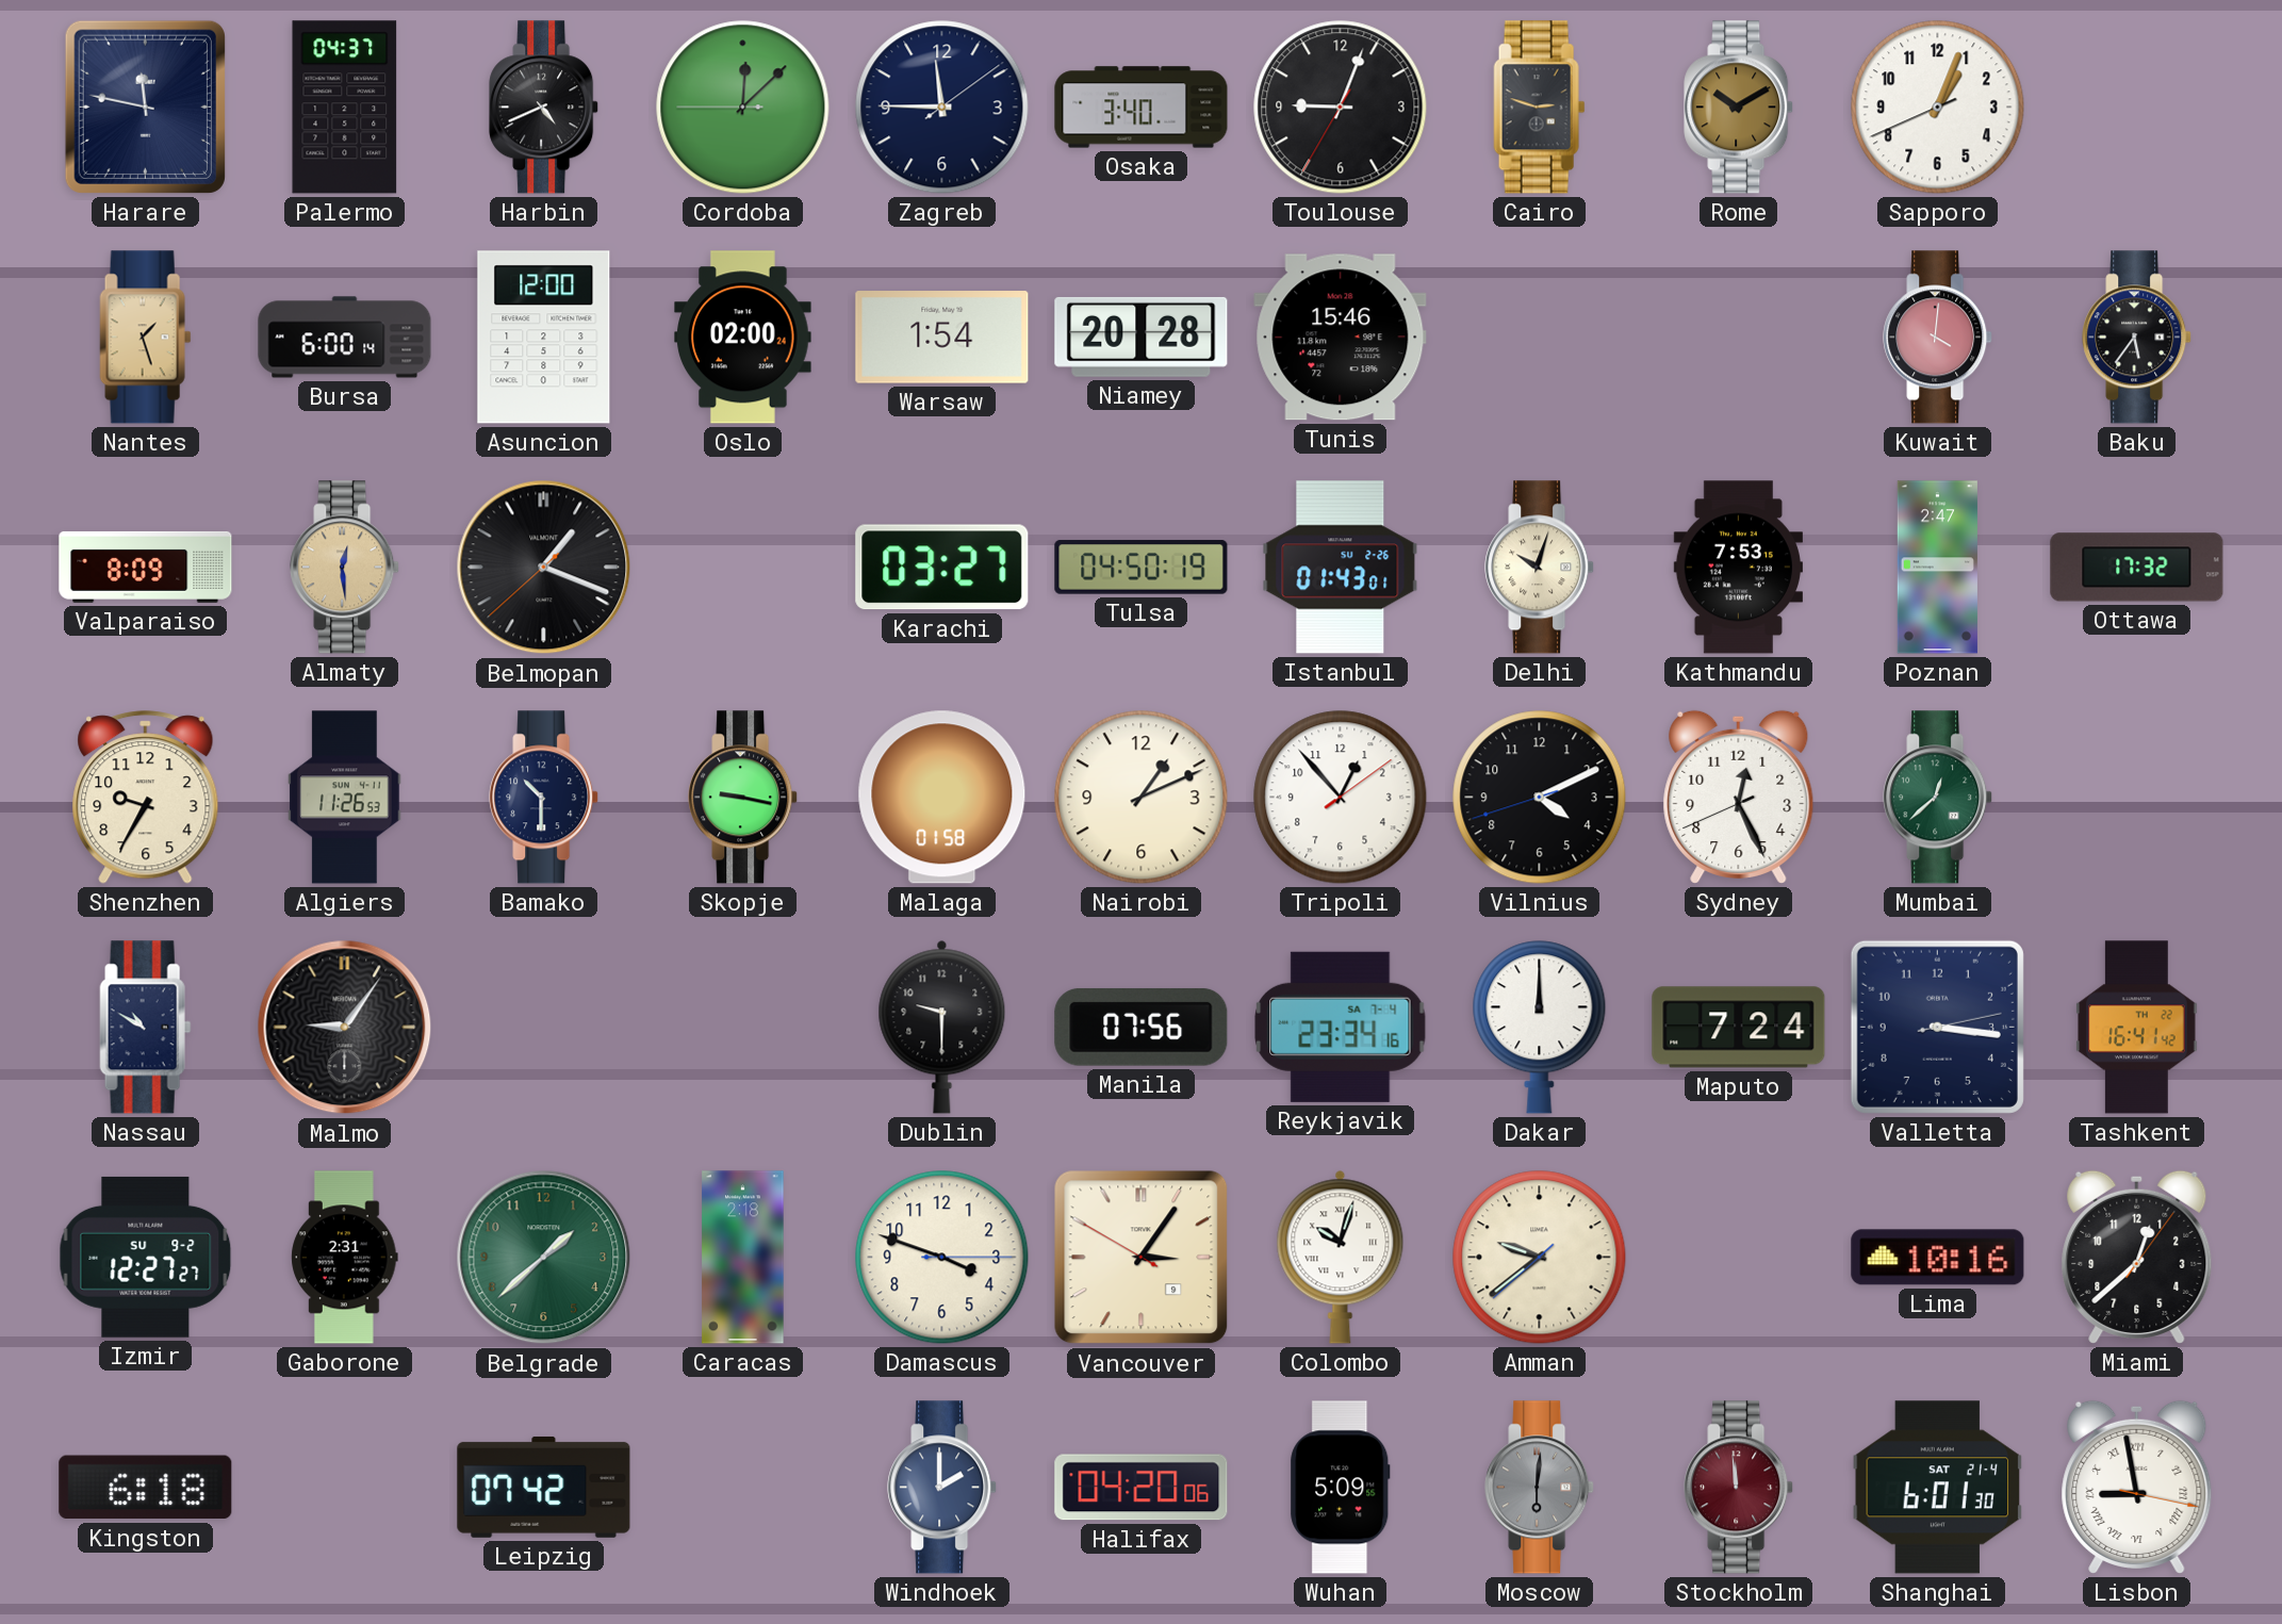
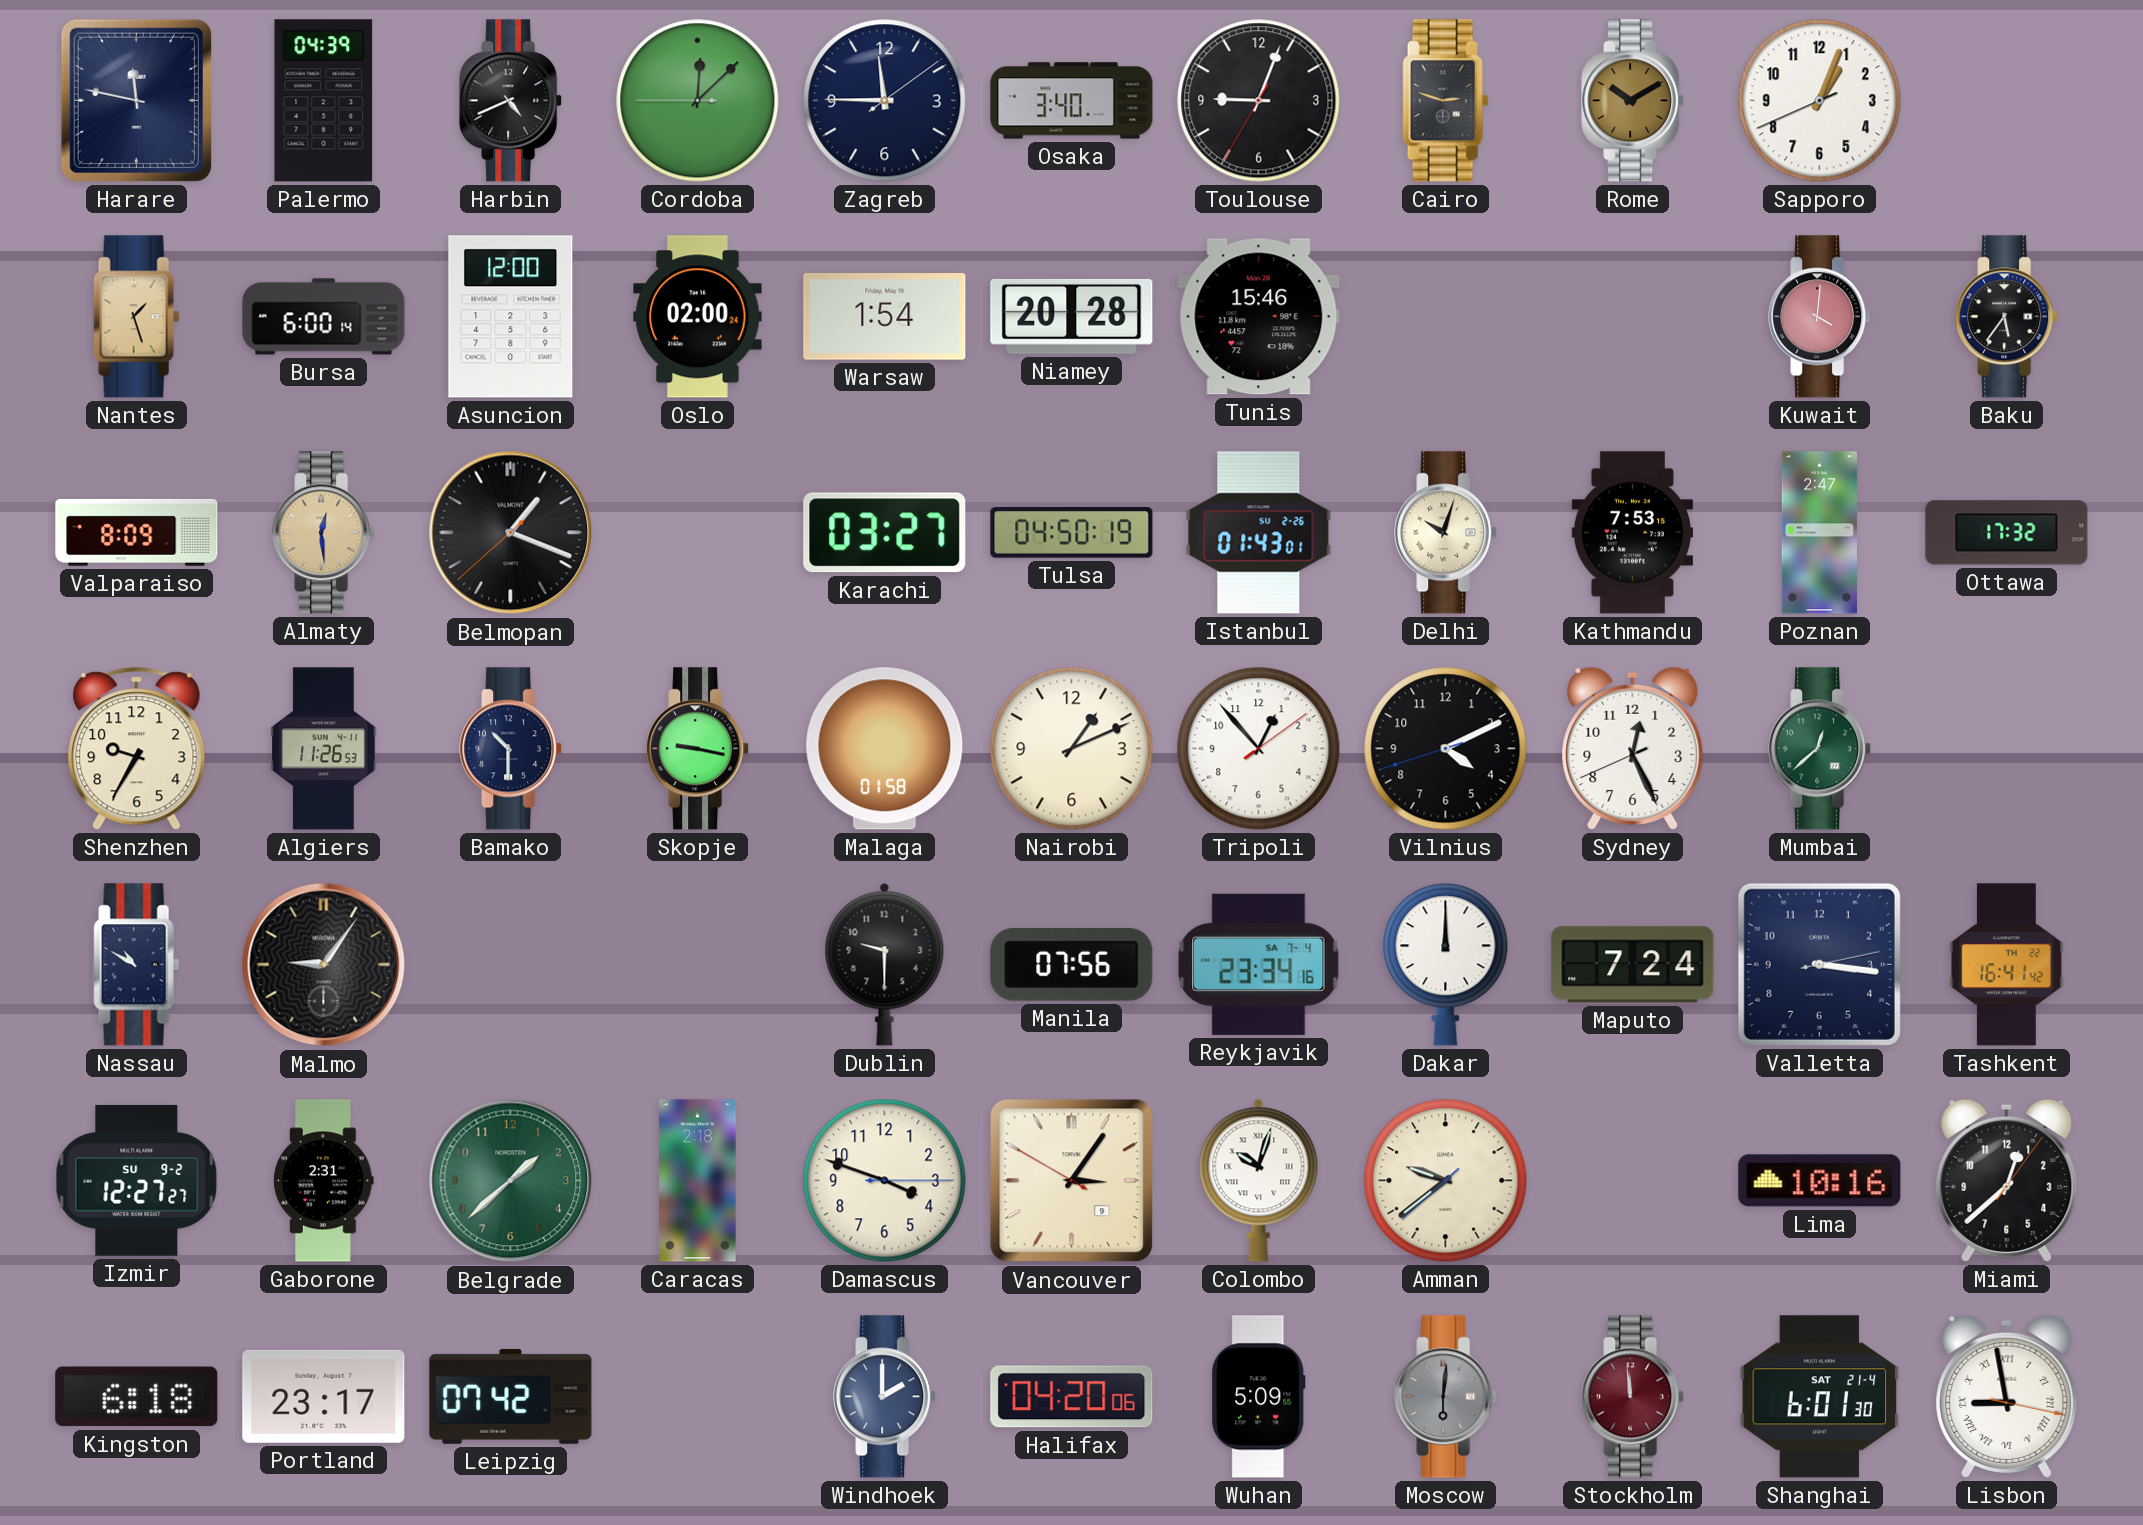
Palermo: 04:37 -> 04:39 (324, 101)
Portland: none -> 23:17 (324, 1396)
